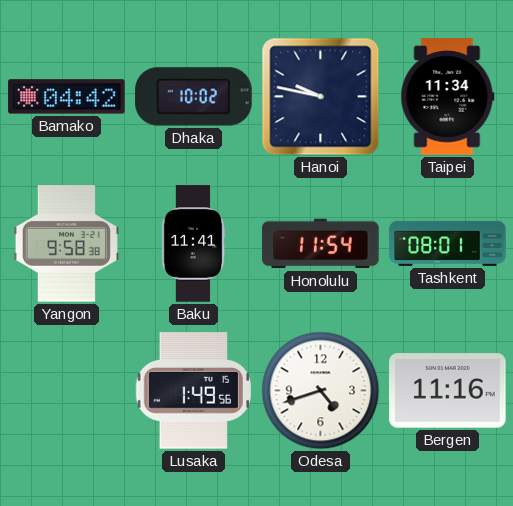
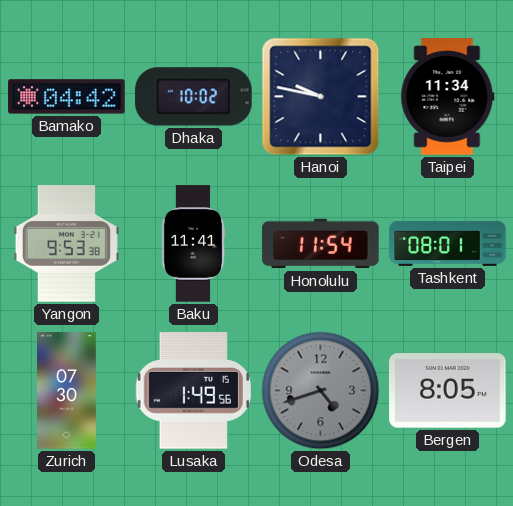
Yangon: 9:58 -> 9:53 (66, 244)
Zurich: none -> 07:30 (67, 391)
Odesa dial: white -> grey (321, 391)
Bergen: 11:16 -> 8:05 (448, 391)
